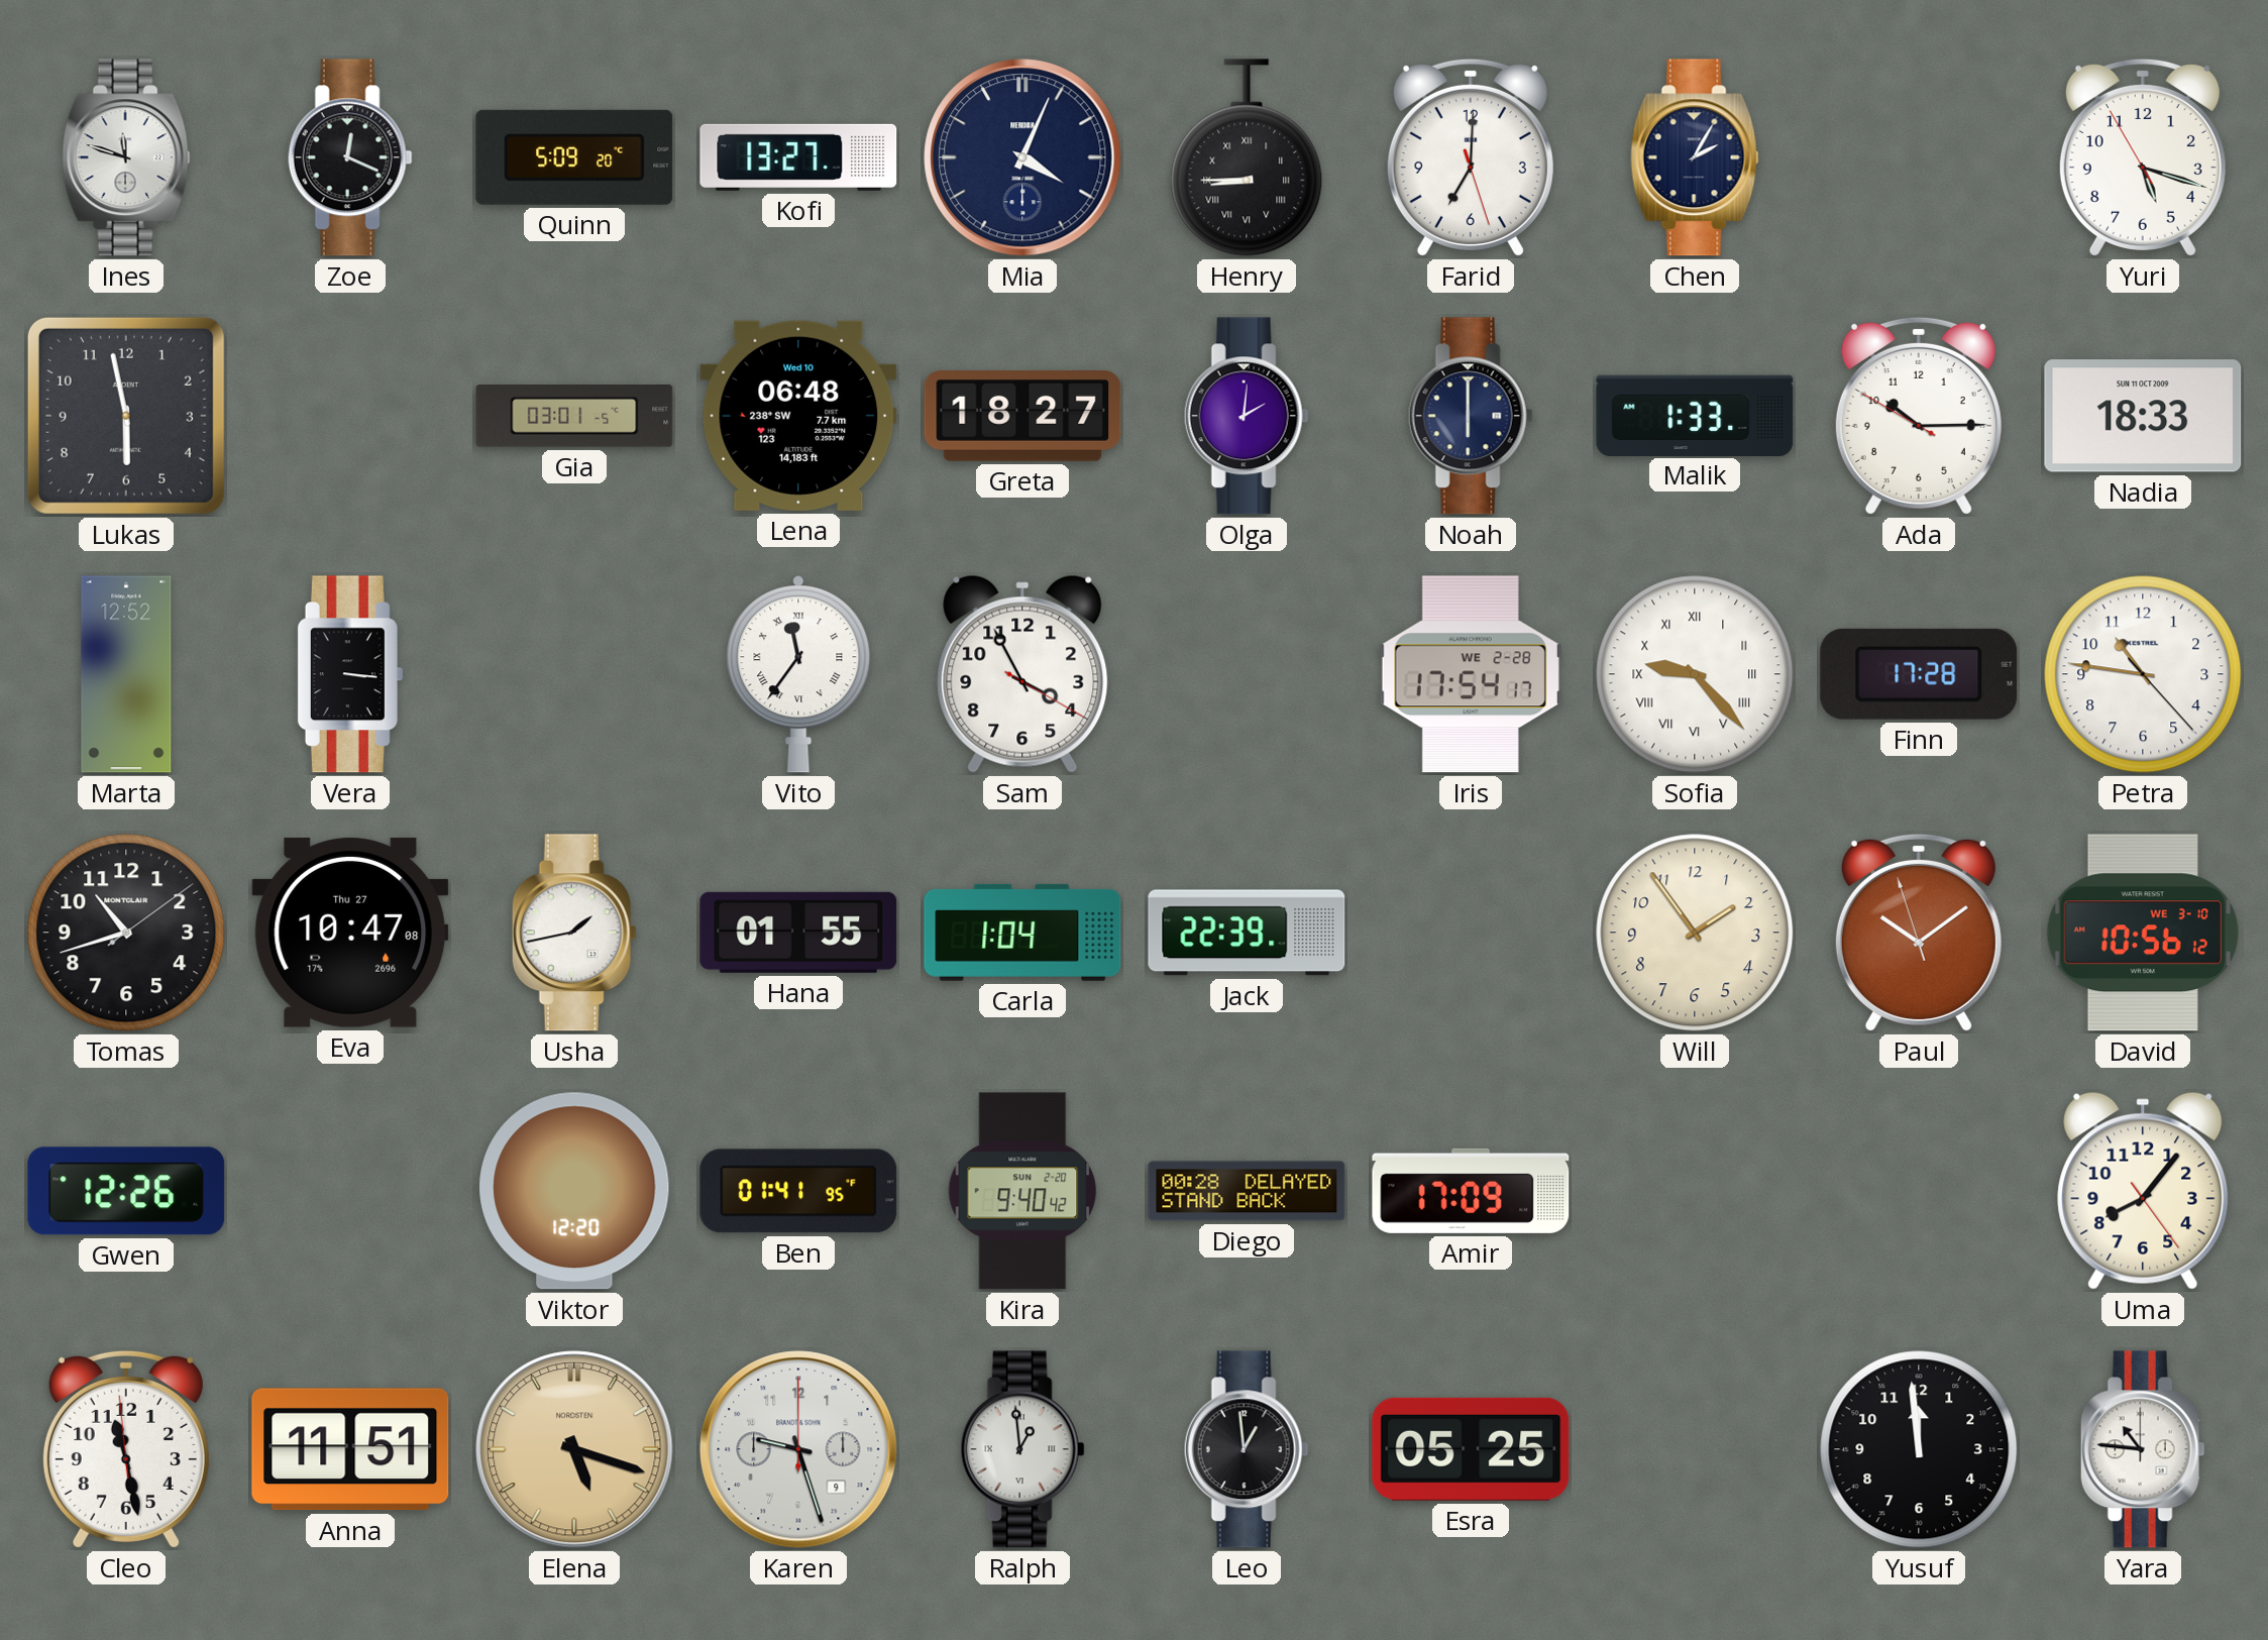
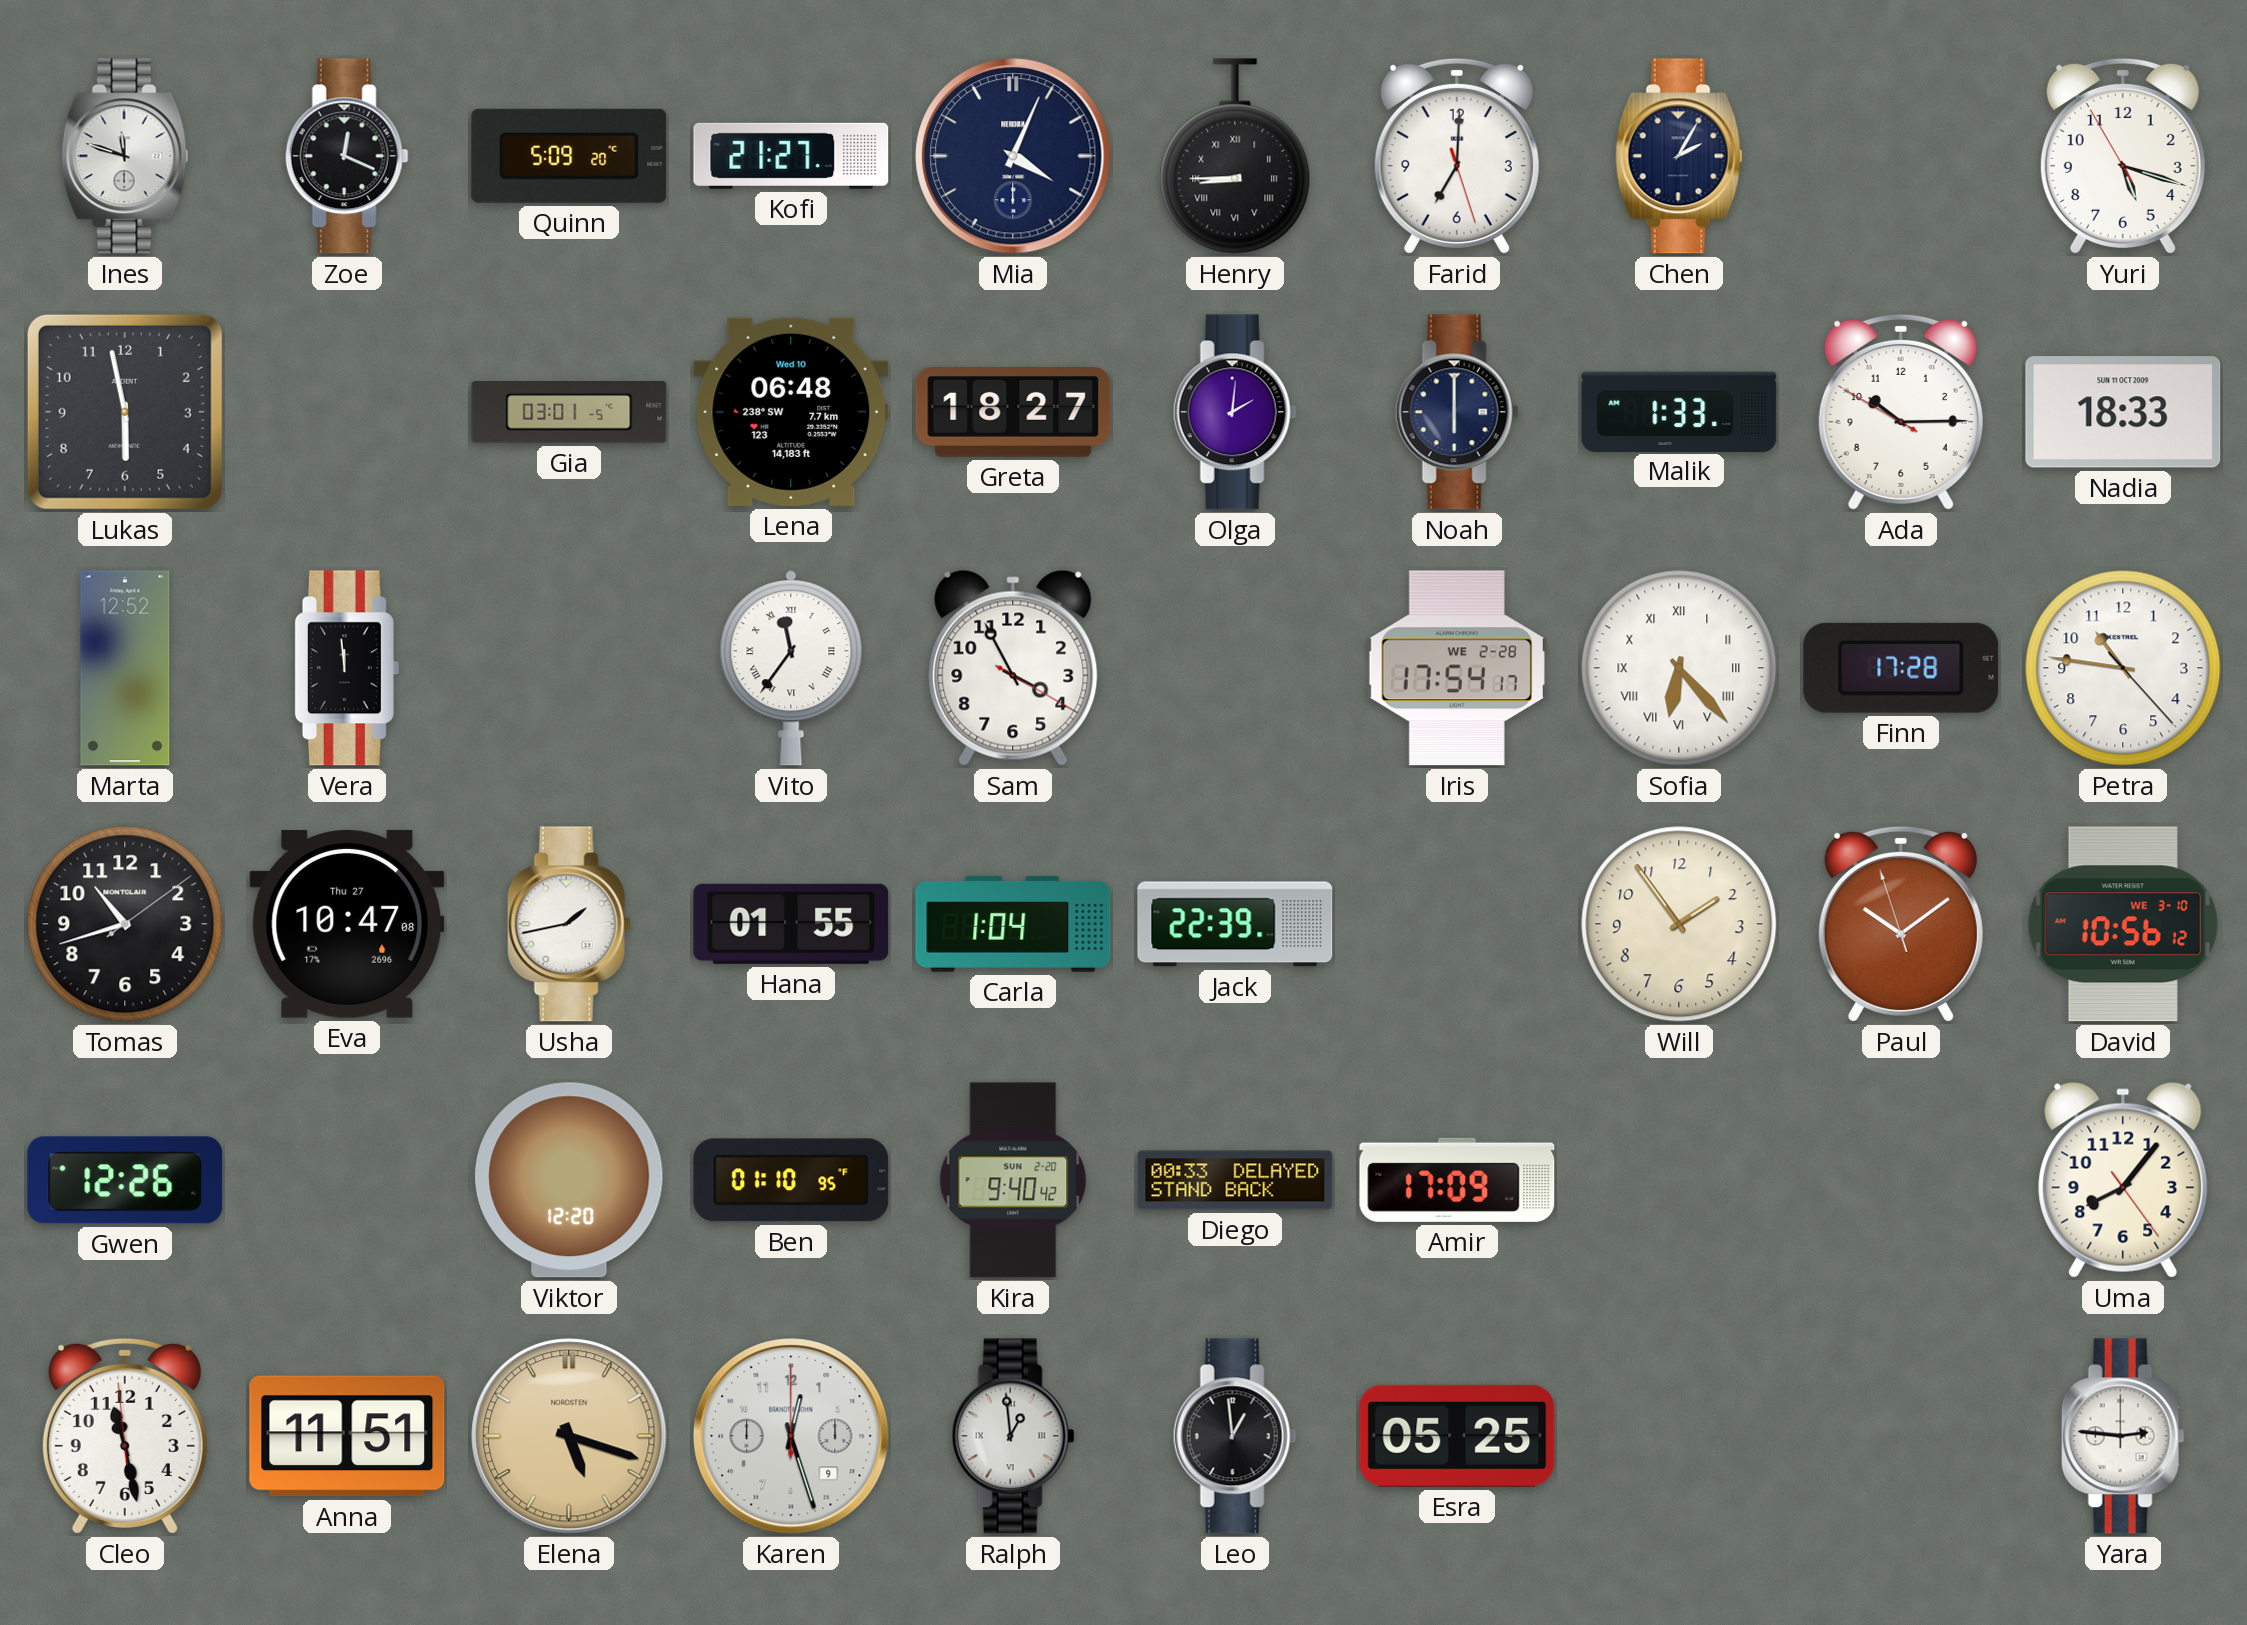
Kofi: 13:27 -> 21:27 (791, 156)
Vera: 3:16 -> 11:59 (346, 668)
Sofia: 9:23 -> 6:23 (1679, 668)
Ben: 01:41 -> 01:10 (791, 1180)
Diego: 00:28 -> 00:33 (1235, 1180)
Karen: 9:27 -> 12:27 (791, 1436)
Yusuf: 11:59 -> none (1919, 1449)
Yara: 10:46 -> 2:46 (2123, 1436)
